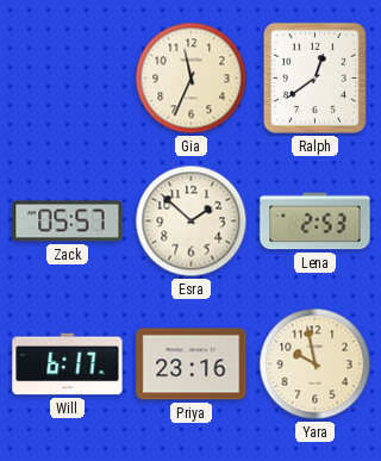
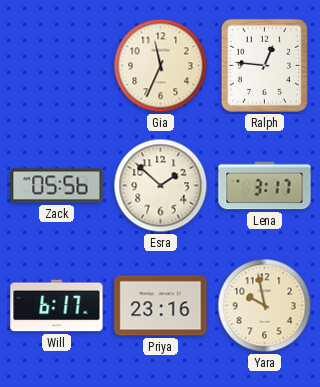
Ralph: 12:39 -> 12:46 (264, 65)
Zack: 05:57 -> 05:56 (57, 186)
Lena: 2:53 -> 3:17 (265, 186)
